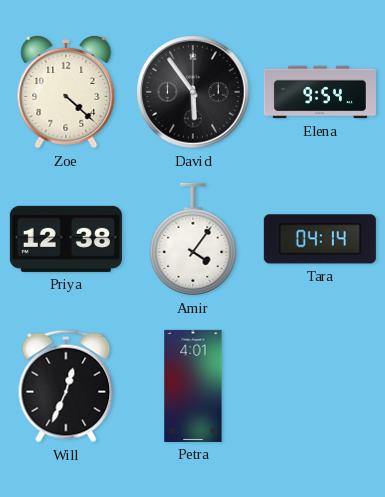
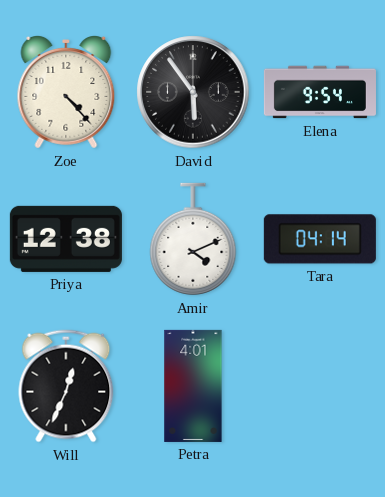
Zoe: 4:22 -> 4:23 (66, 93)
Amir: 4:06 -> 4:11 (193, 239)
